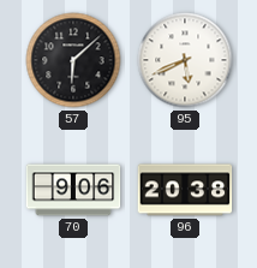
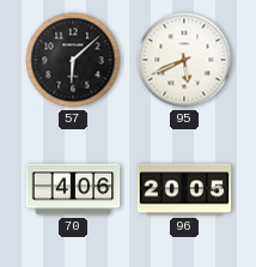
70: 9:06 -> 4:06 (73, 189)
96: 20:38 -> 20:05 (184, 189)
